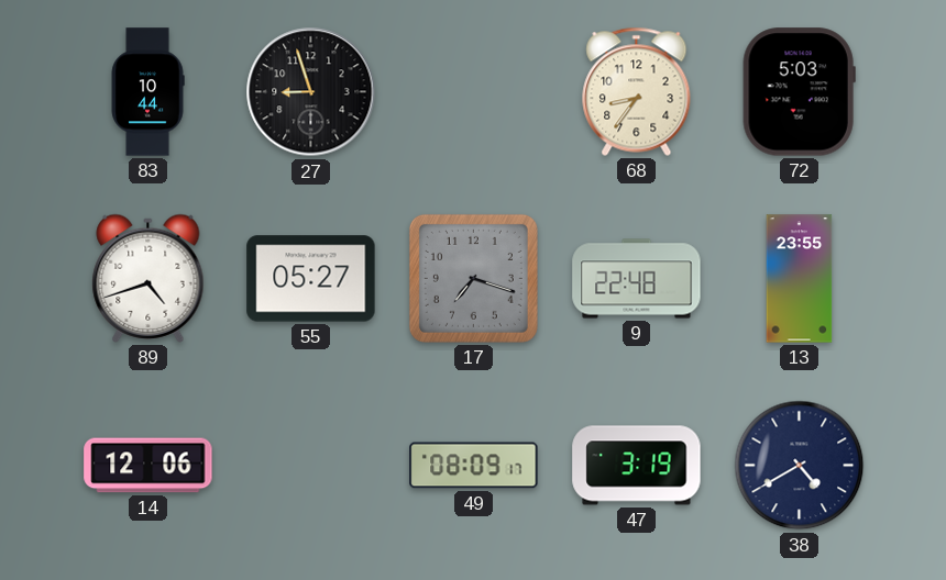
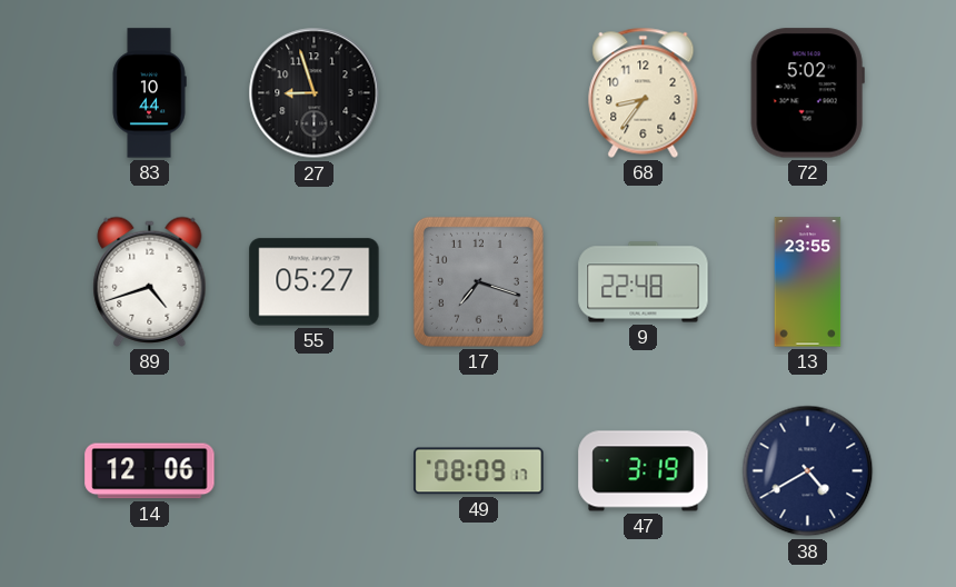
72: 5:03 -> 5:02 (807, 93)
